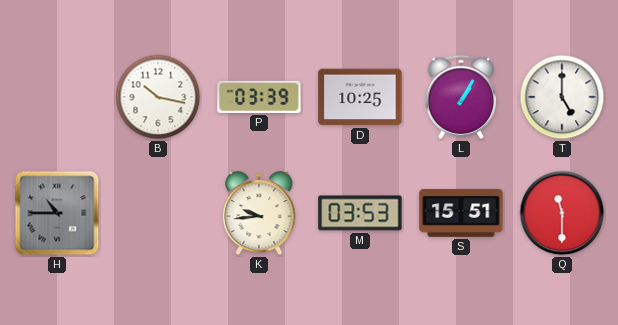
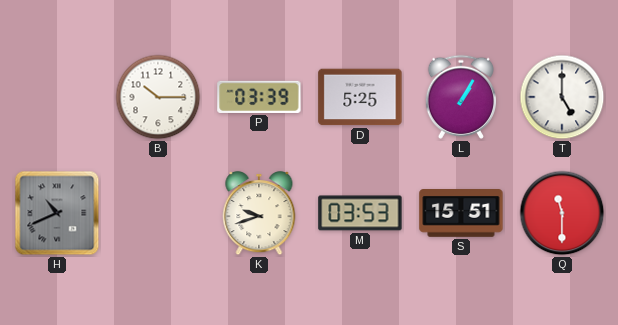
B: 10:17 -> 10:15 (158, 97)
D: 10:25 -> 5:25 (360, 97)
H: 10:45 -> 10:41 (57, 213)
K: 9:44 -> 9:42 (259, 213)
